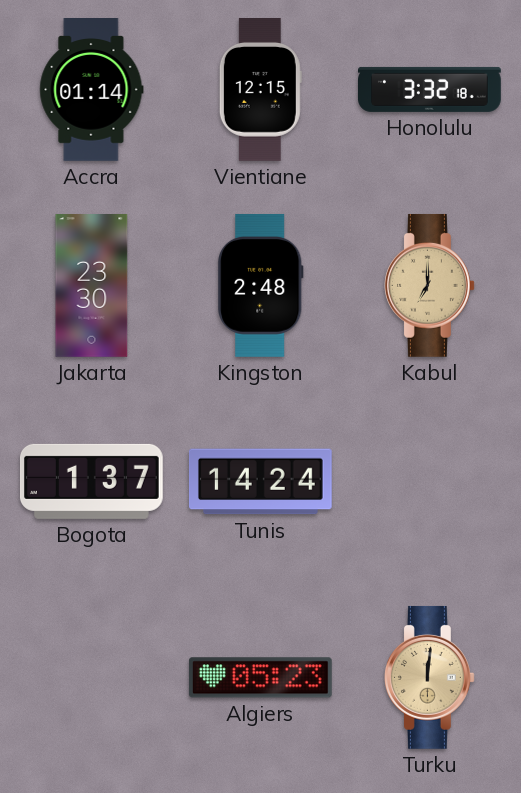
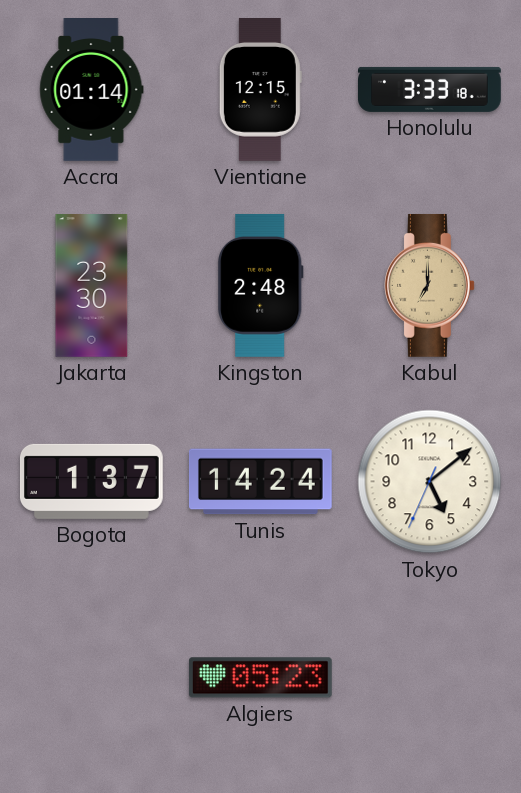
Honolulu: 3:32 -> 3:33 (430, 89)
Tokyo: none -> 5:08 (430, 482)
Turku: 12:01 -> none (429, 677)
